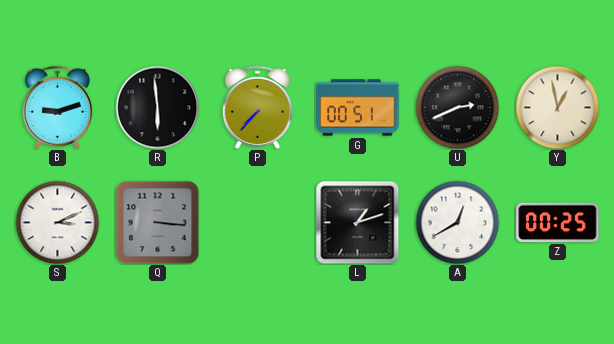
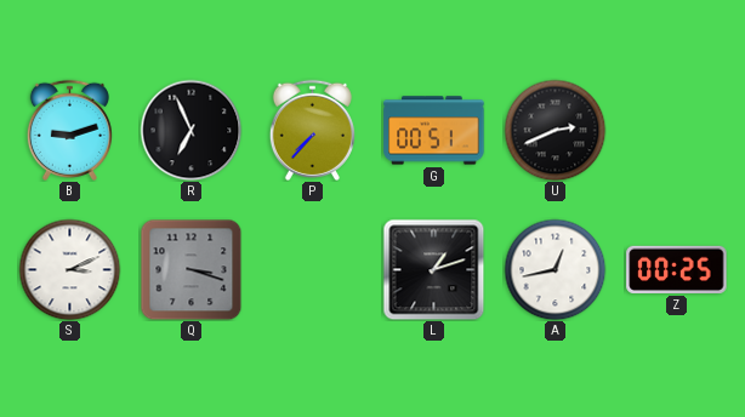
R: 5:59 -> 6:56 (190, 130)
Y: 12:58 -> none (557, 107)
Q: 3:16 -> 3:18 (190, 269)
A: 12:40 -> 12:43 (555, 269)
